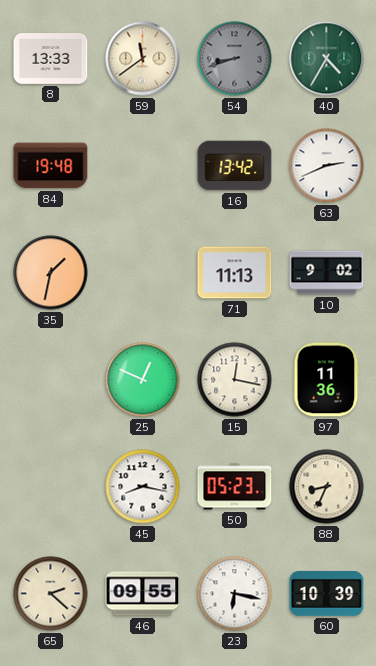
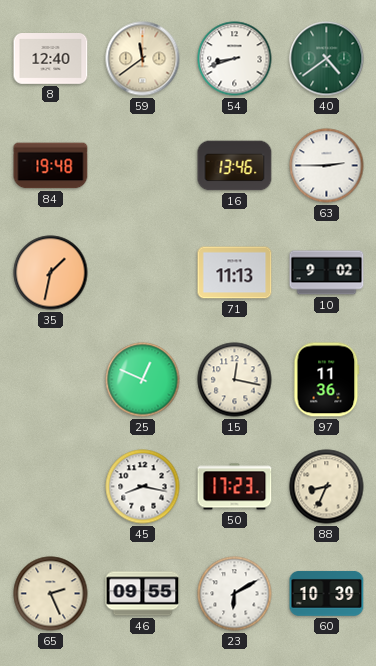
8: 13:33 -> 12:40 (51, 59)
54 dial: grey -> white (235, 59)
40: 4:35 -> 4:39 (327, 59)
16: 13:42 -> 13:46 (235, 166)
63: 2:41 -> 2:45 (327, 166)
50: 05:23 -> 17:23 (235, 487)
65: 2:22 -> 2:26 (51, 594)
23: 6:17 -> 6:10 (235, 594)
